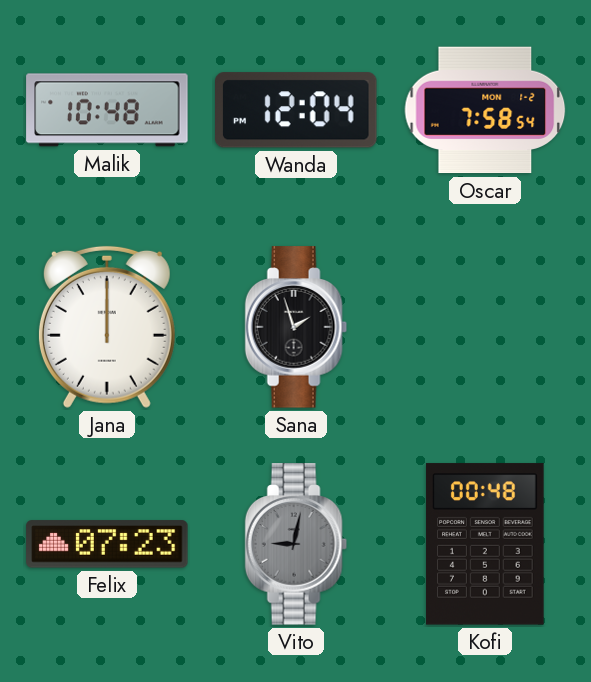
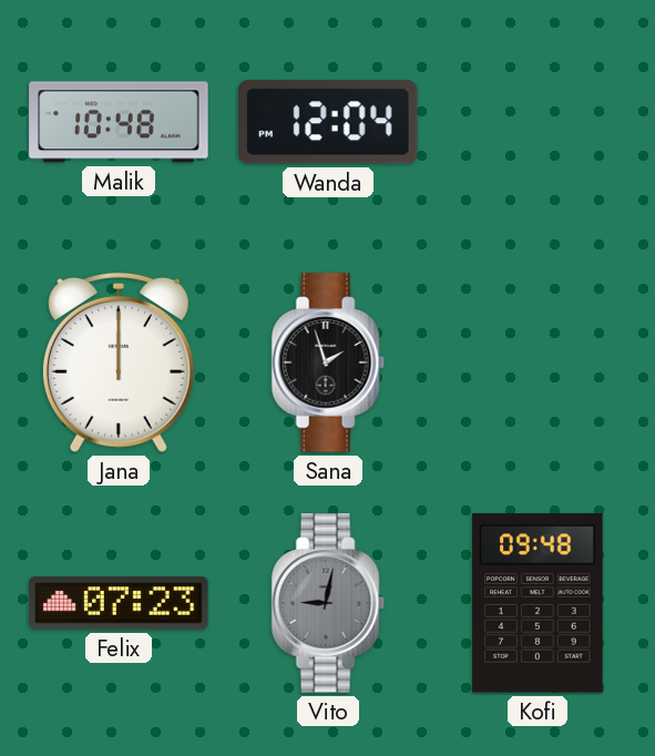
Oscar: 7:58 -> none (485, 110)
Kofi: 00:48 -> 09:48 (538, 603)
